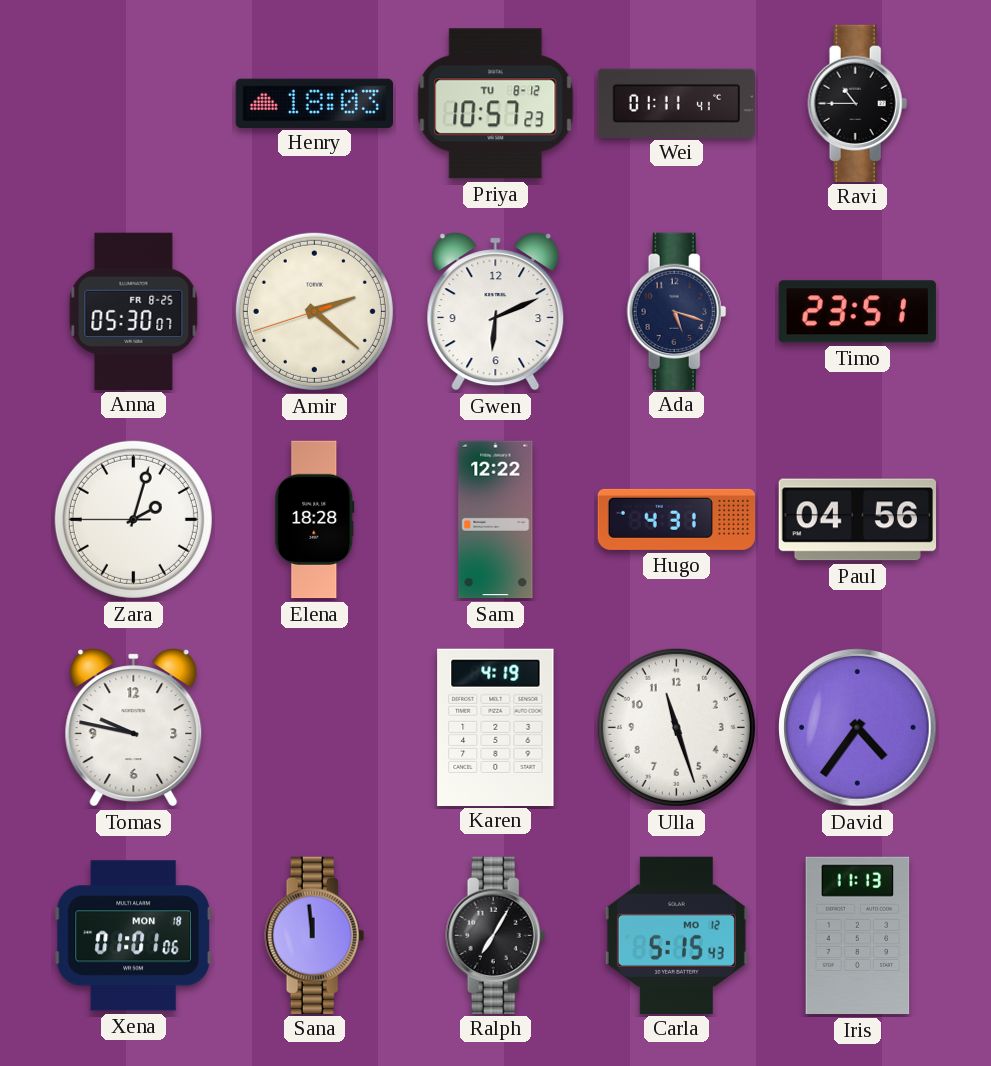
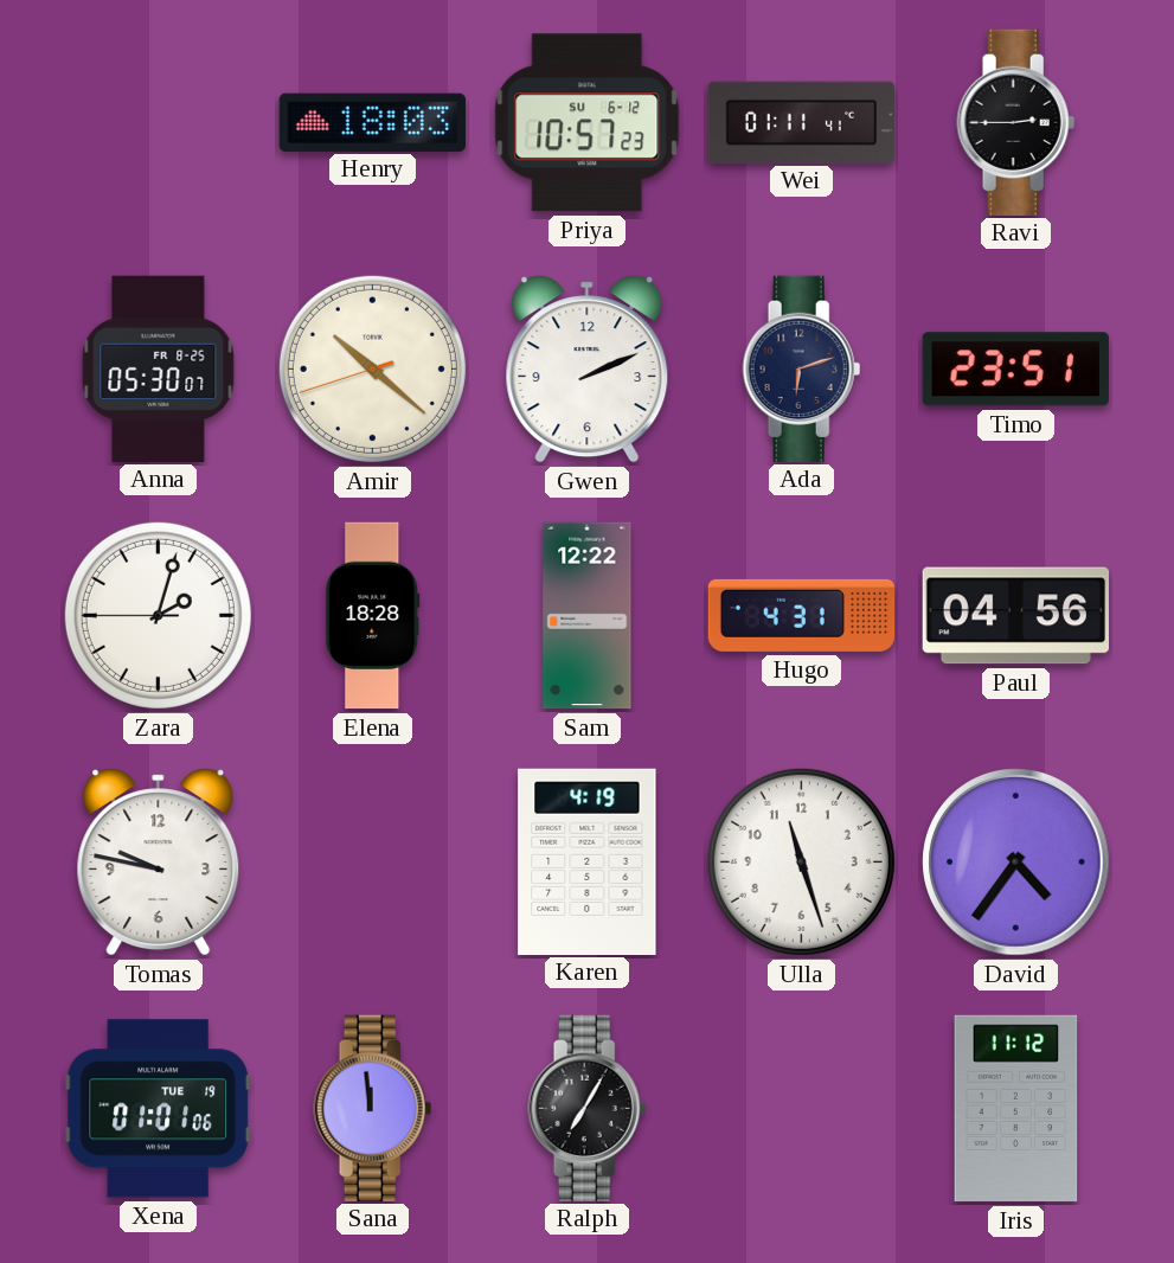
Priya date: TU 8-12 -> SU 6-12 (588, 123)
Ravi: 10:45 -> 2:45 (1016, 122)
Amir: 2:21 -> 10:21 (372, 368)
Gwen: 6:11 -> 2:11 (588, 370)
Ada: 5:18 -> 6:12 (802, 368)
Xena date: MON 18 -> TUE 19 (158, 1109)
Carla: 5:15 -> none (676, 935)
Iris: 11:13 -> 11:12 (1016, 1109)
